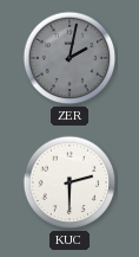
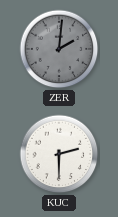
ZER: 2:02 -> 2:01 (59, 49)
